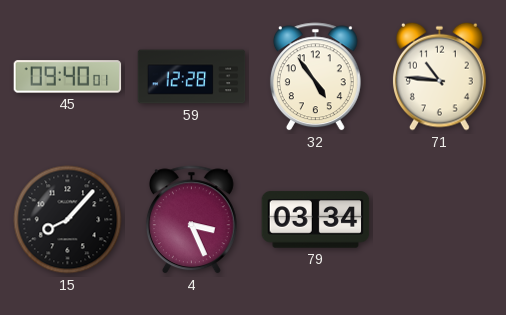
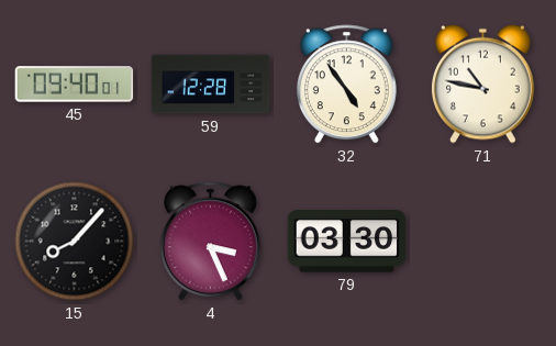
71: 10:46 -> 10:47 (483, 83)
79: 03:34 -> 03:30 (347, 242)
